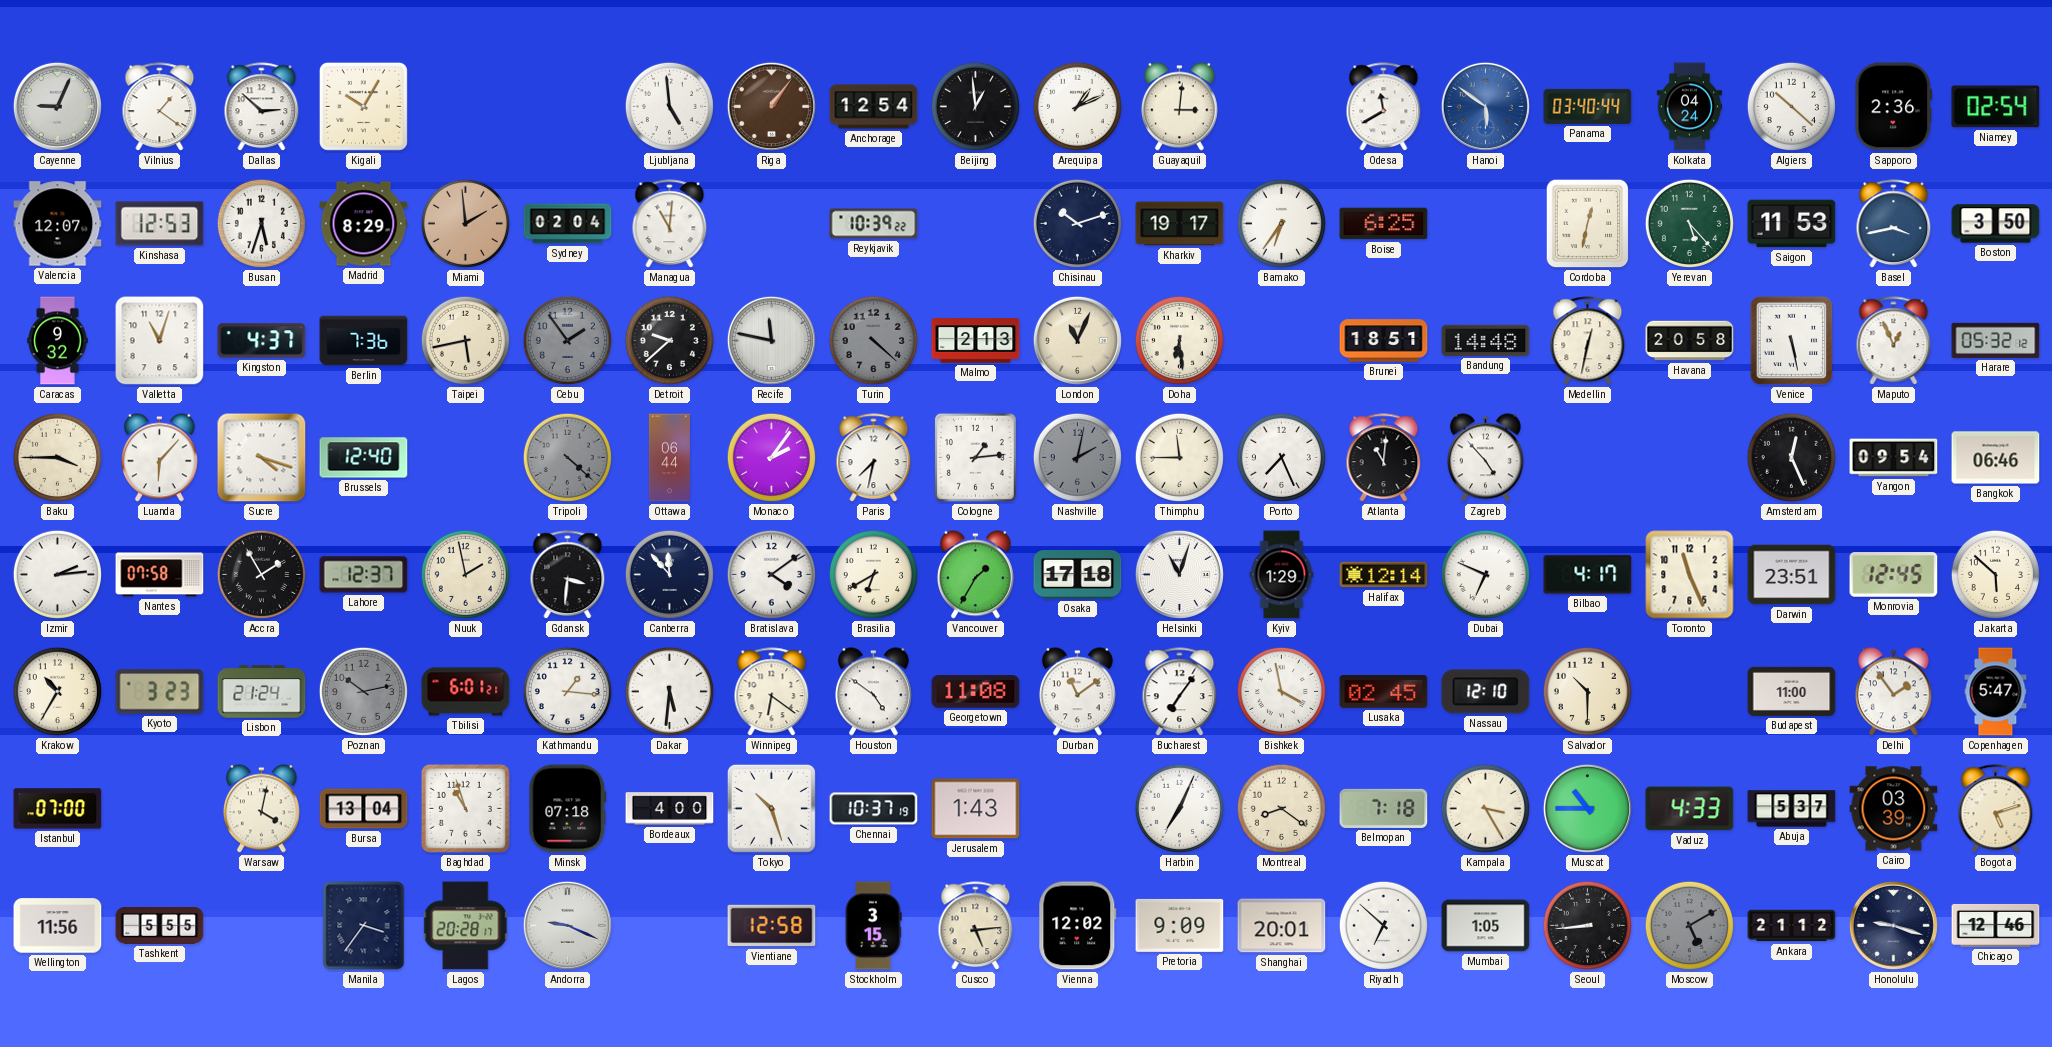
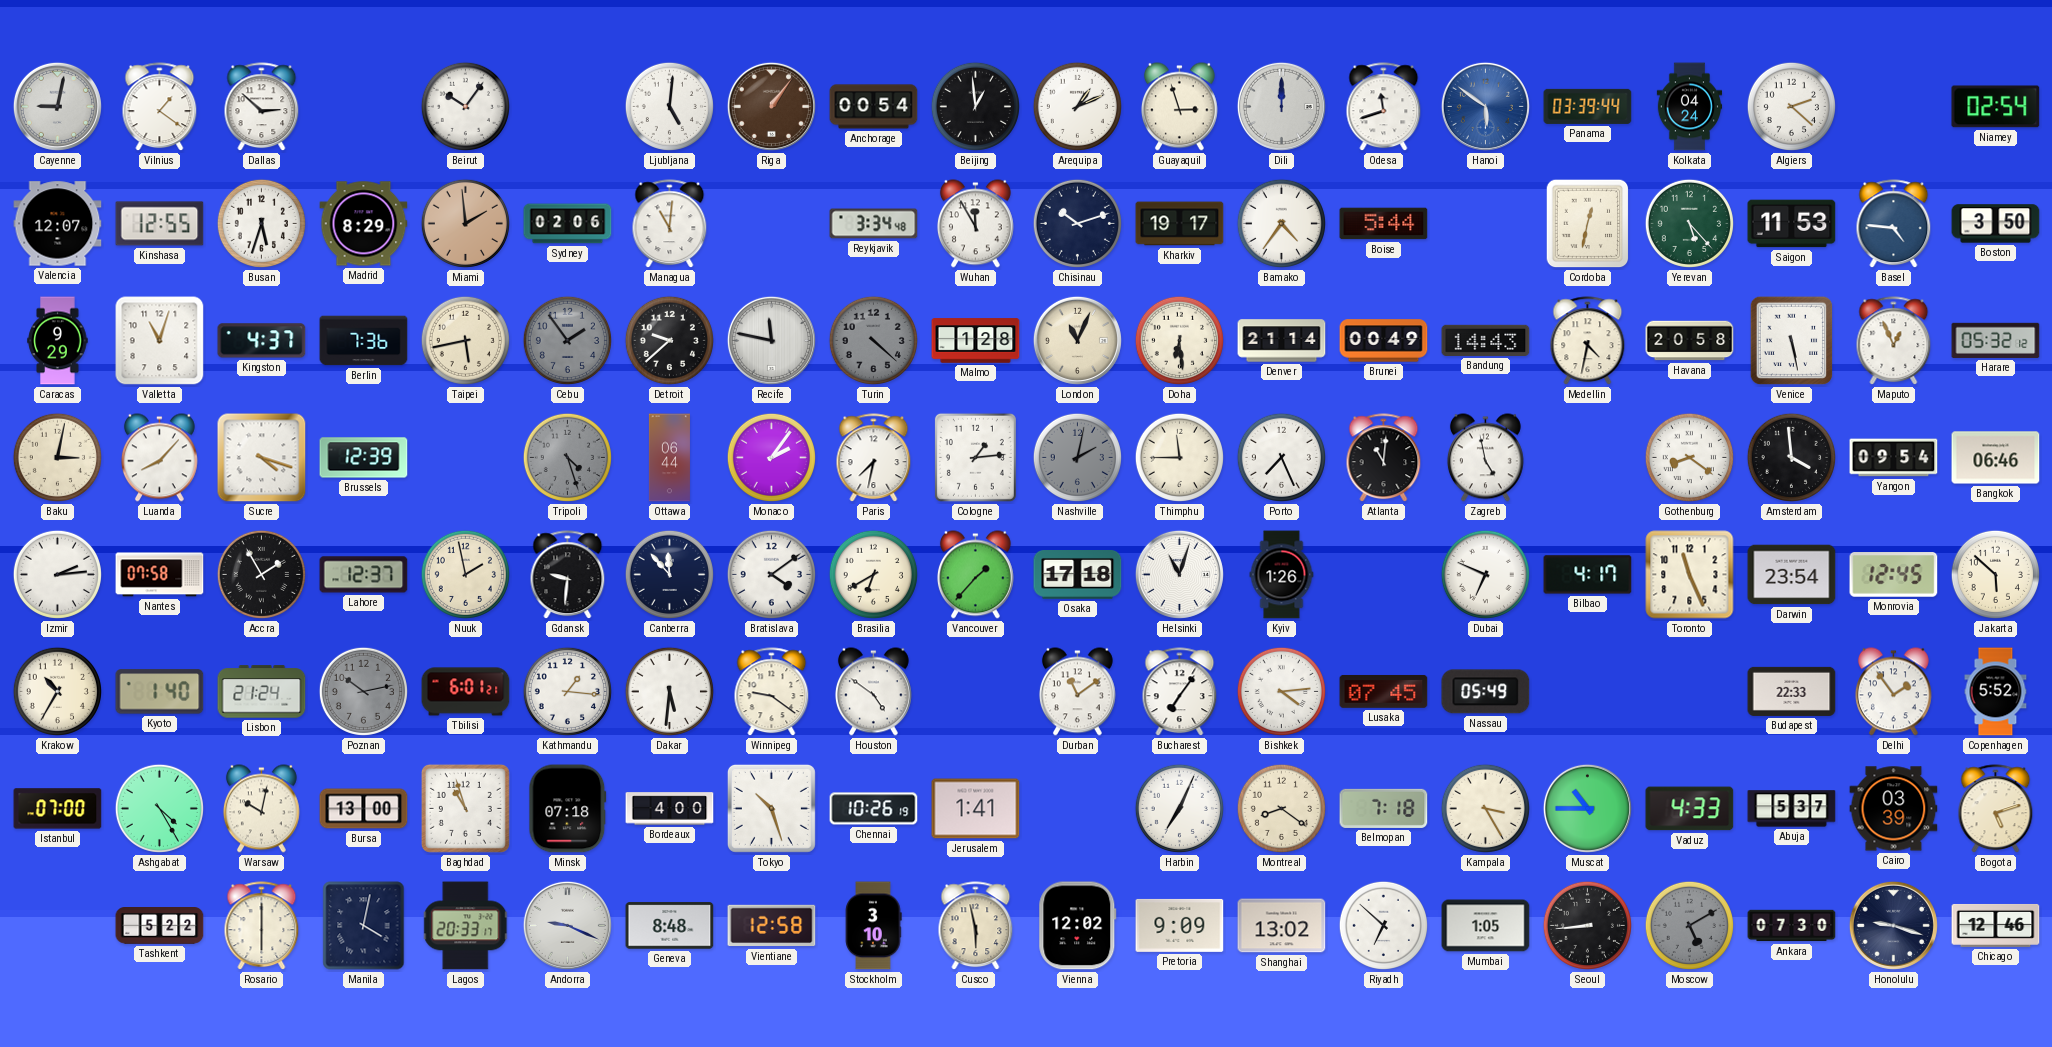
Cayenne: 9:04 -> 9:02 (57, 106)
Kigali: 10:05 -> none (363, 106)
Beirut: none -> 10:06 (465, 106)
Ljubljana: 4:59 -> 5:01 (669, 106)
Anchorage: 12:54 -> 00:54 (874, 107)
Guayaquil: 3:01 -> 2:57 (1179, 107)
Dili: none -> 12:00 (1281, 106)
Odesa: 11:40 -> 11:42 (1384, 107)
Panama: 03:40 -> 03:39 (1588, 106)
Algiers: 10:22 -> 2:22 (1791, 106)
Sapporo: 2:36 -> none (1894, 107)
Kinshasa: 12:53 -> 12:55 (160, 224)
Sydney: 02:04 -> 02:06 (568, 224)
Reykjavik: 10:39 -> 3:34 (874, 224)
Wuhan: none -> 11:55 (975, 224)
Bamako: 6:36 -> 4:36 (1281, 223)
Boise: 6:25 -> 5:44 (1384, 224)
Basel: 3:43 -> 4:46 (1894, 224)
Caracas: 9:32 -> 9:29 (58, 341)
Malmo: 2:13 -> 1:28 (976, 341)
Denver: none -> 21:14 (1282, 341)
Brunei: 18:51 -> 00:49 (1384, 341)
Bandung: 14:48 -> 14:43 (1486, 340)
Medellin: 12:32 -> 4:32 (1588, 341)
Baku: 3:45 -> 3:02 (57, 457)
Luanda: 6:07 -> 8:07 (159, 458)
Brussels: 12:40 -> 12:39 (364, 458)
Tripoli: 4:22 -> 4:27 (567, 457)
Zagreb: 4:53 -> 4:58 (1485, 458)
Gothenburg: none -> 8:21 (1689, 457)
Amsterdam: 12:26 -> 3:59 (1791, 457)
Gdansk: 3:31 -> 9:31 (568, 575)
Vancouver: 1:35 -> 1:37 (975, 575)
Kyiv: 1:29 -> 1:26 (1282, 575)
Halifax: 12:14 -> none (1384, 575)
Darwin: 23:51 -> 23:54 (1792, 575)
Kyoto: 3:23 -> 1:40 (160, 692)
Winnipeg: 6:21 -> 9:21 (772, 692)
Georgetown: 11:08 -> none (976, 692)
Bishkek: 3:58 -> 4:14 (1281, 691)
Lusaka: 02:45 -> 07:45 (1384, 692)
Nassau: 12:10 -> 05:49 (1486, 692)
Salvador: 10:30 -> none (1587, 691)
Budapest: 11:00 -> 22:33 (1792, 691)
Copenhagen: 5:47 -> 5:52 (1996, 692)
Ashgabat: none -> 4:25 (159, 808)
Warsaw: 4:02 -> 10:02 (261, 809)
Bursa: 13:04 -> 13:00 (364, 809)
Chennai: 10:37 -> 10:26 (874, 809)
Jerusalem: 1:43 -> 1:41 (976, 809)
Wellington: 11:56 -> none (58, 926)
Tashkent: 5:55 -> 5:22 (160, 926)
Rosario: none -> 6:00 (262, 926)
Manila: 3:36 -> 4:02 (364, 926)
Lagos: 20:28 -> 20:33 (466, 926)
Geneva: none -> 8:48 (670, 926)
Stockholm: 3:15 -> 3:10 (874, 926)
Cusco: 5:14 -> 5:58 (976, 926)
Shanghai: 20:01 -> 13:02 (1282, 926)
Ankara: 21:12 -> 07:30 (1792, 926)
